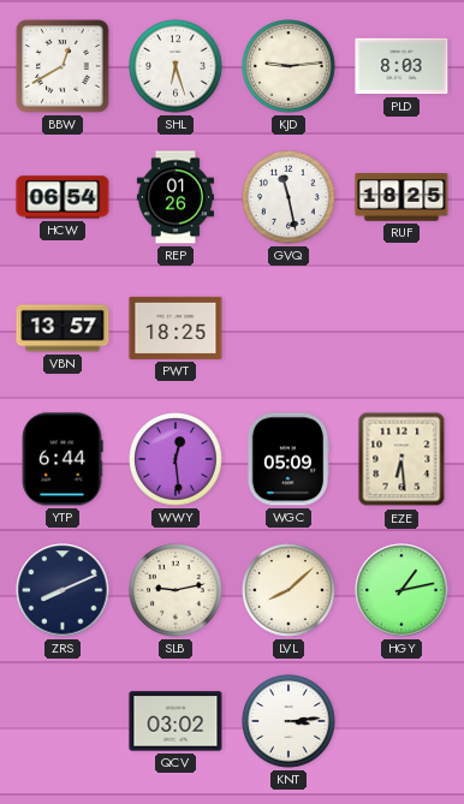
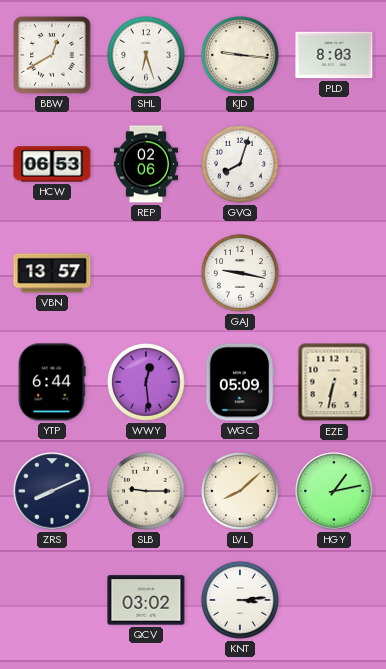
KJD: 9:14 -> 9:16 (240, 55)
HCW: 06:54 -> 06:53 (52, 164)
REP: 01:26 -> 02:06 (146, 164)
GVQ: 11:28 -> 8:03 (240, 164)
RUF: 18:25 -> none (401, 197)
PWT: 18:25 -> none (176, 328)
GAJ: none -> 9:17 (240, 273)
EZE: 6:29 -> 6:32 (334, 382)
SLB: 9:13 -> 9:15 (146, 491)
